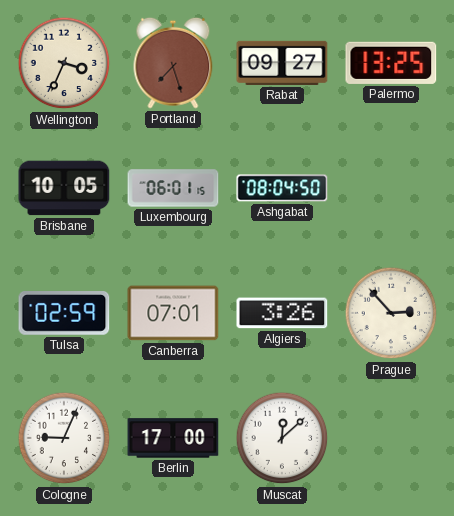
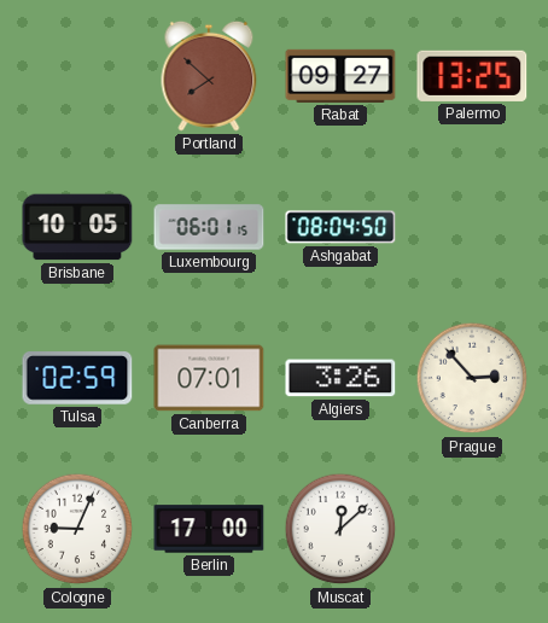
Wellington: 3:34 -> none (64, 63)
Portland: 7:27 -> 7:52 (209, 76)
